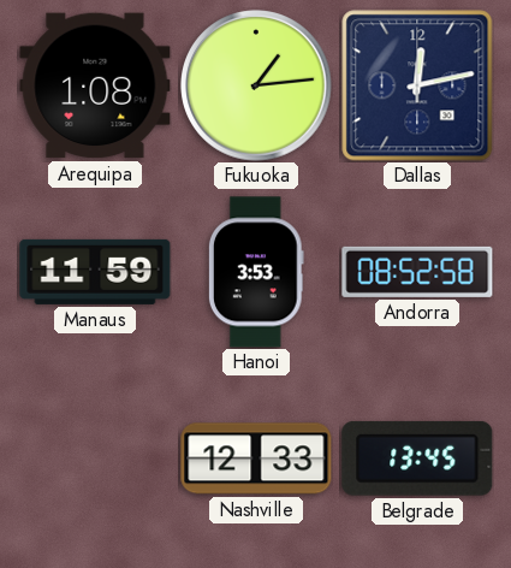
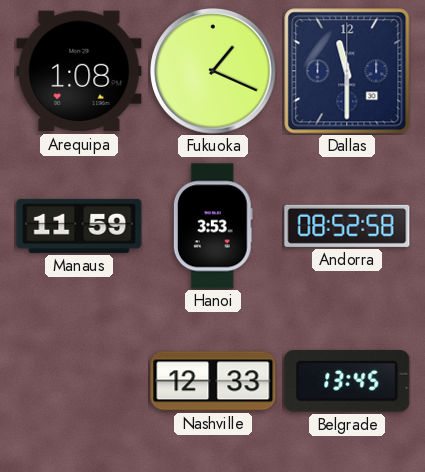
Fukuoka: 1:14 -> 1:19 (213, 71)
Dallas: 12:13 -> 11:30 (347, 71)
